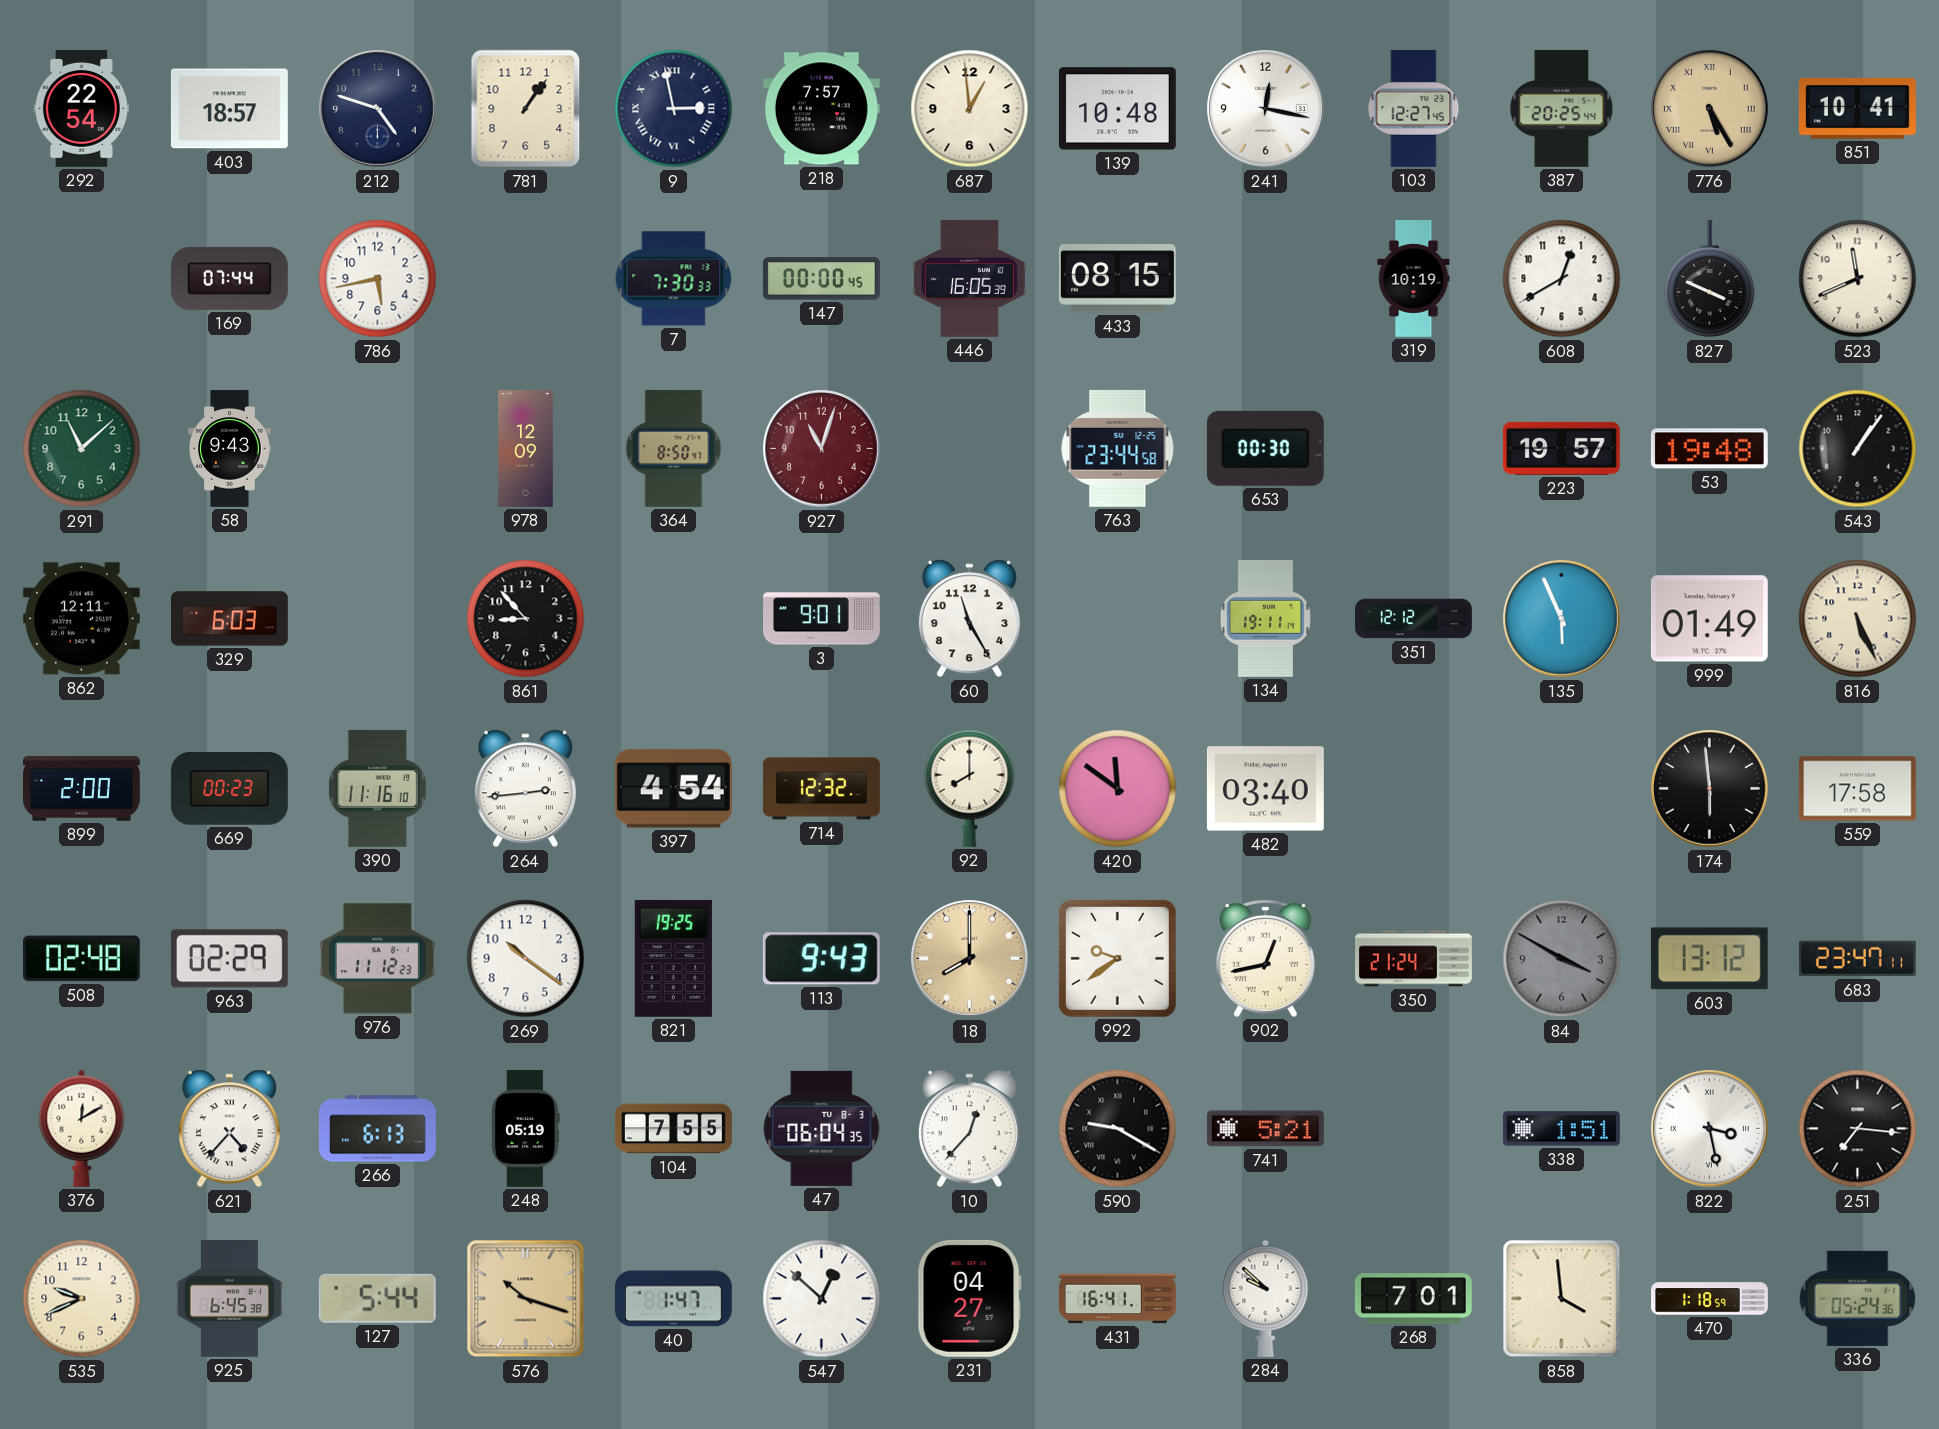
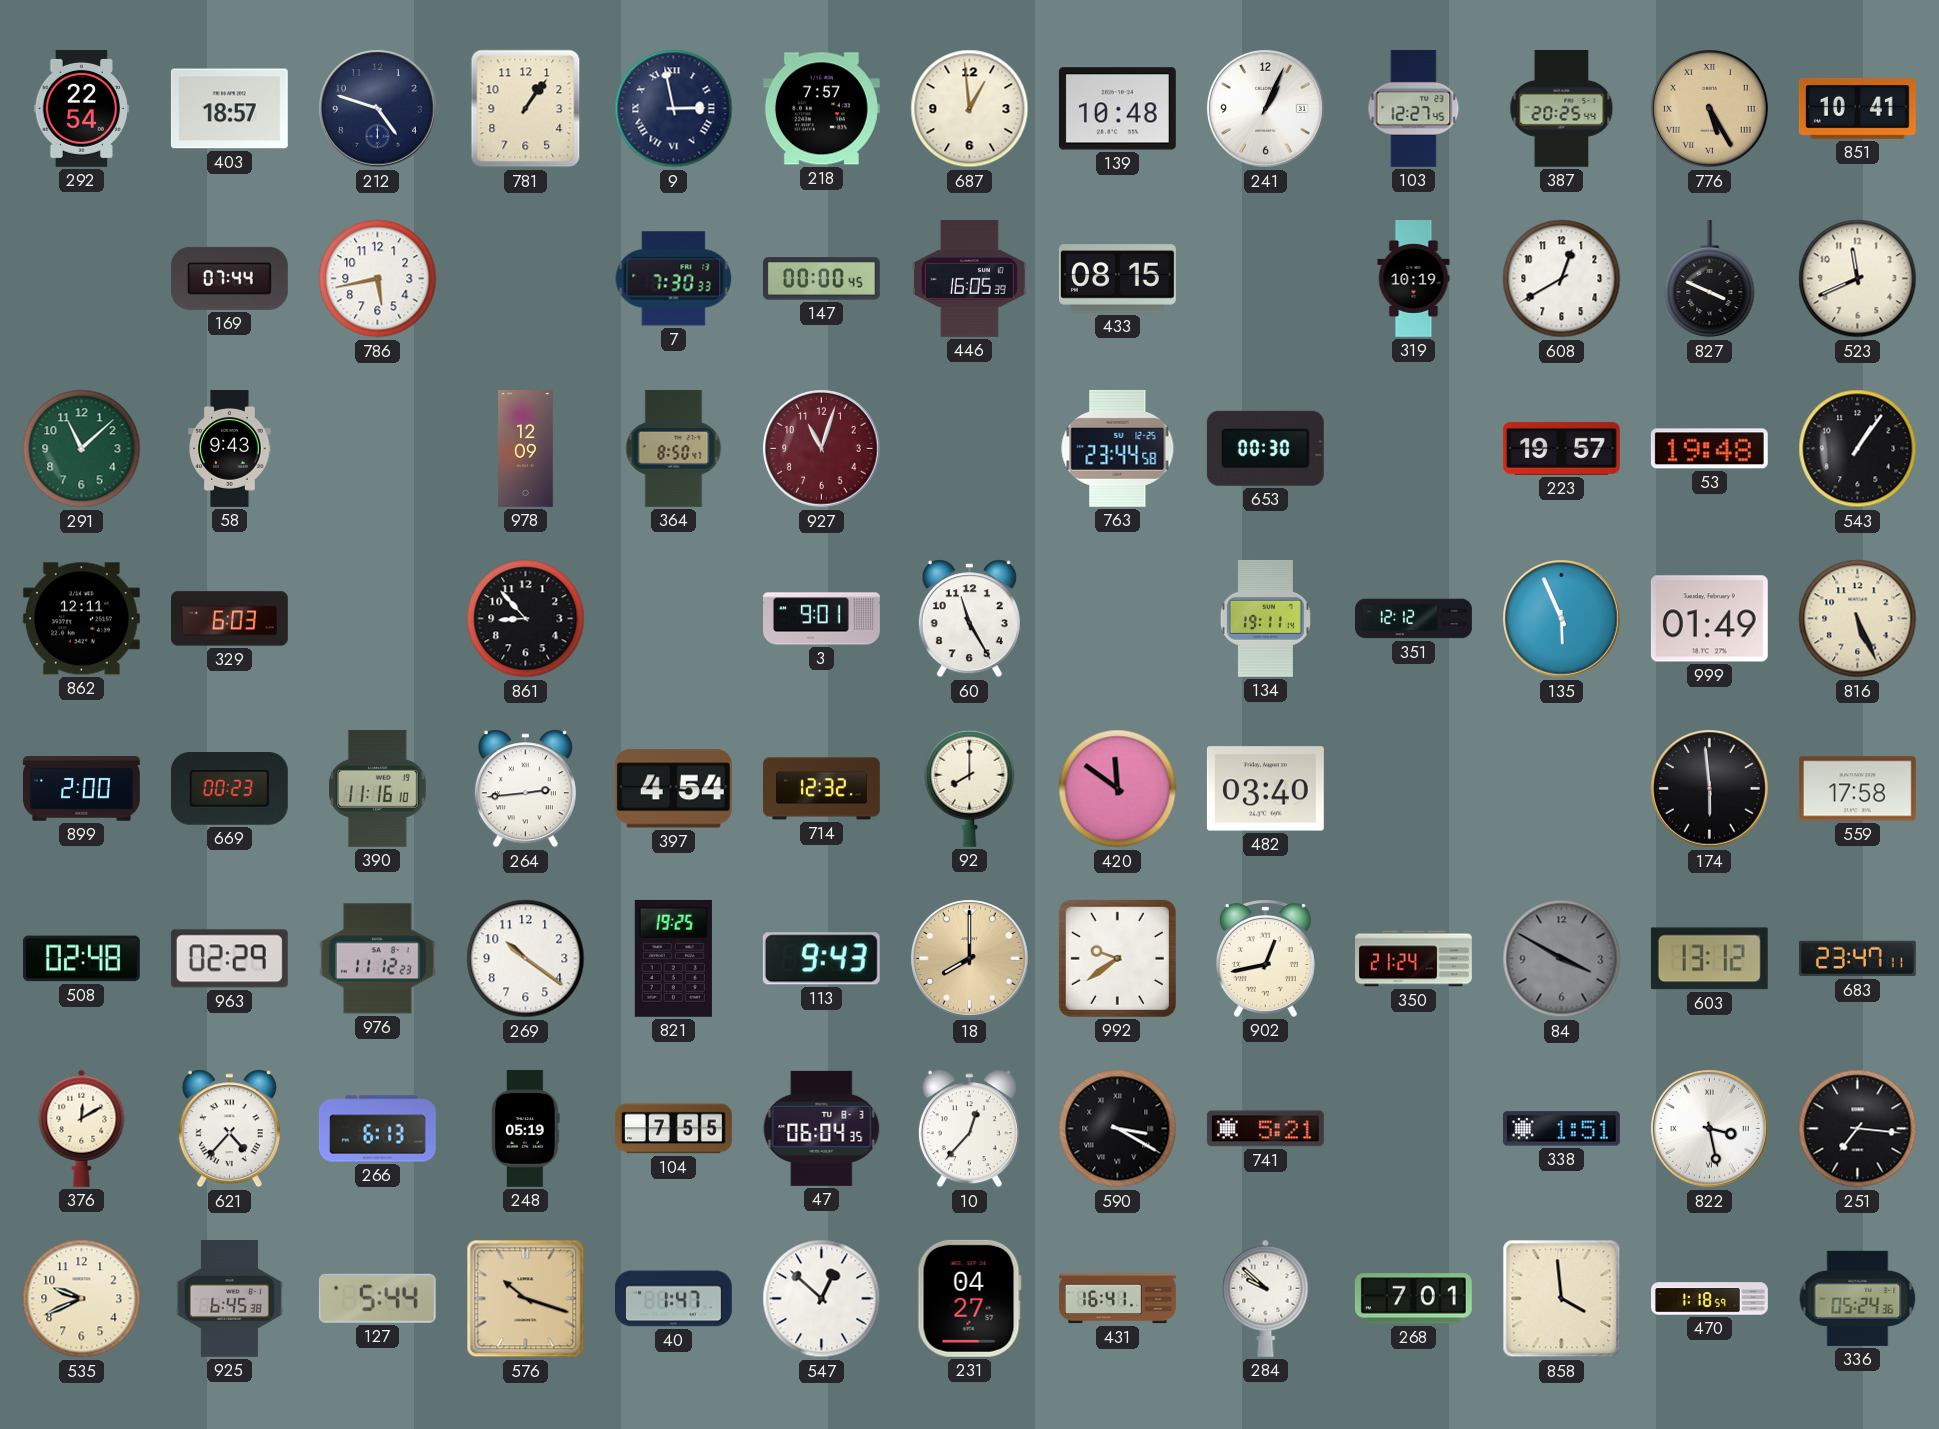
241: 12:17 -> 1:04 (1266, 109)
590: 9:20 -> 3:20 (1118, 1129)
